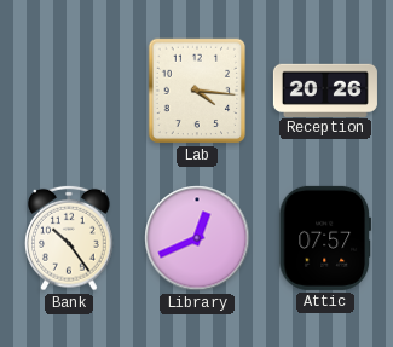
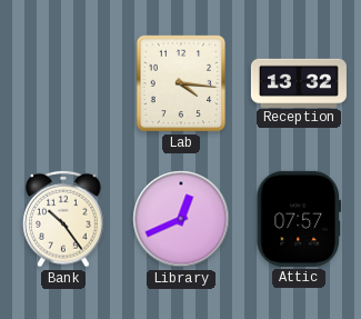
Reception: 20:26 -> 13:32 (299, 82)
